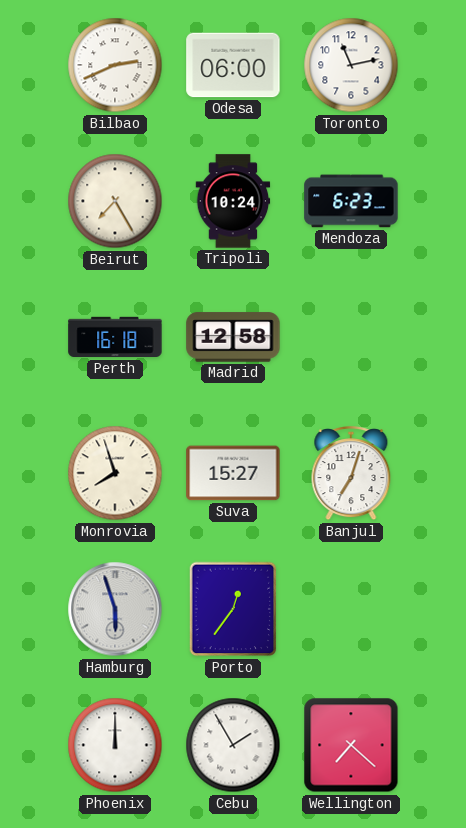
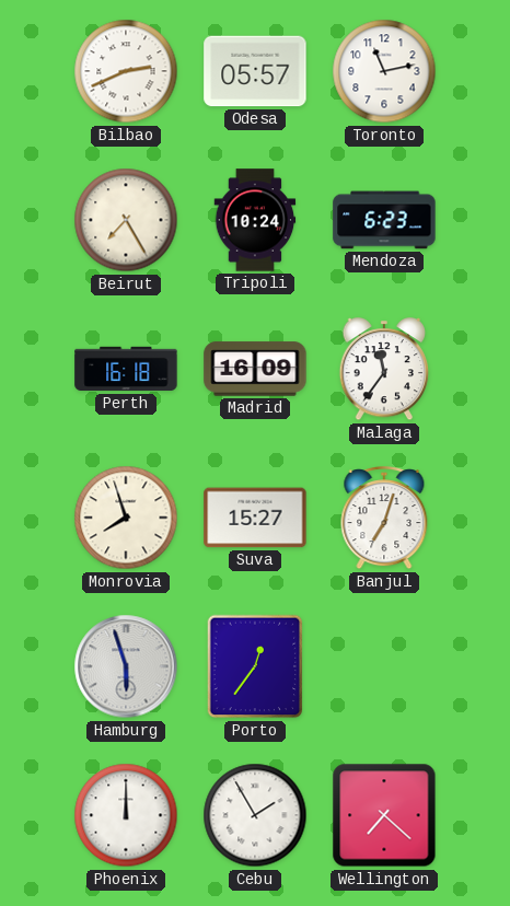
Odesa: 06:00 -> 05:57 (255, 71)
Madrid: 12:58 -> 16:09 (255, 369)
Malaga: none -> 11:36 (384, 370)
